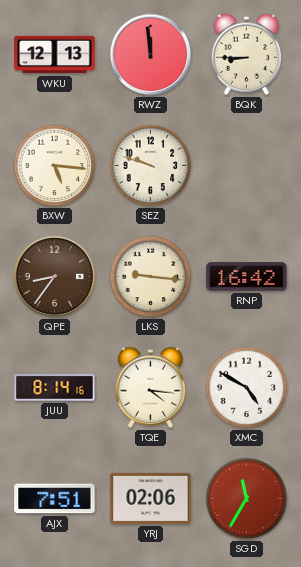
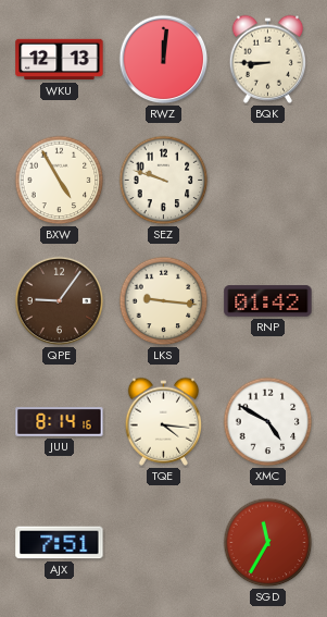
RWZ: 11:59 -> 12:01 (164, 60)
BXW: 5:16 -> 4:55 (60, 181)
QPE: 8:36 -> 9:06 (60, 301)
RNP: 16:42 -> 01:42 (268, 301)
YRJ: 02:06 -> none (151, 498)
